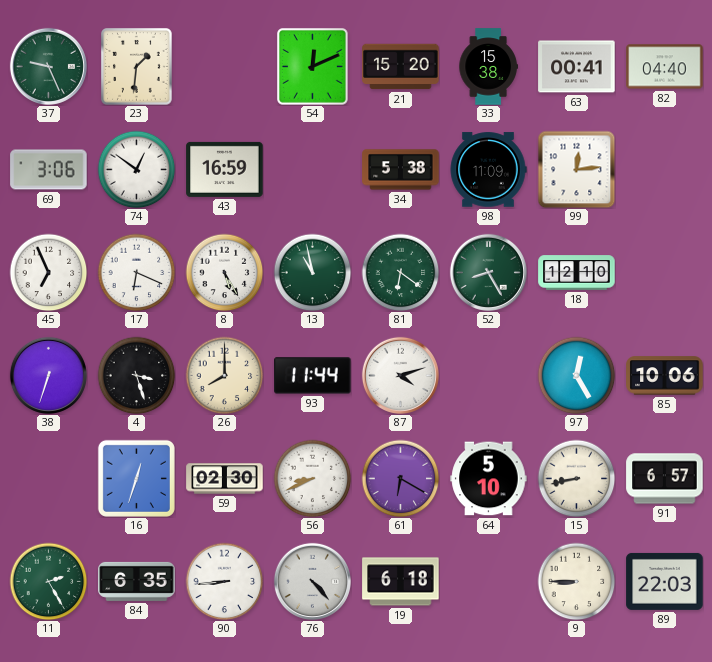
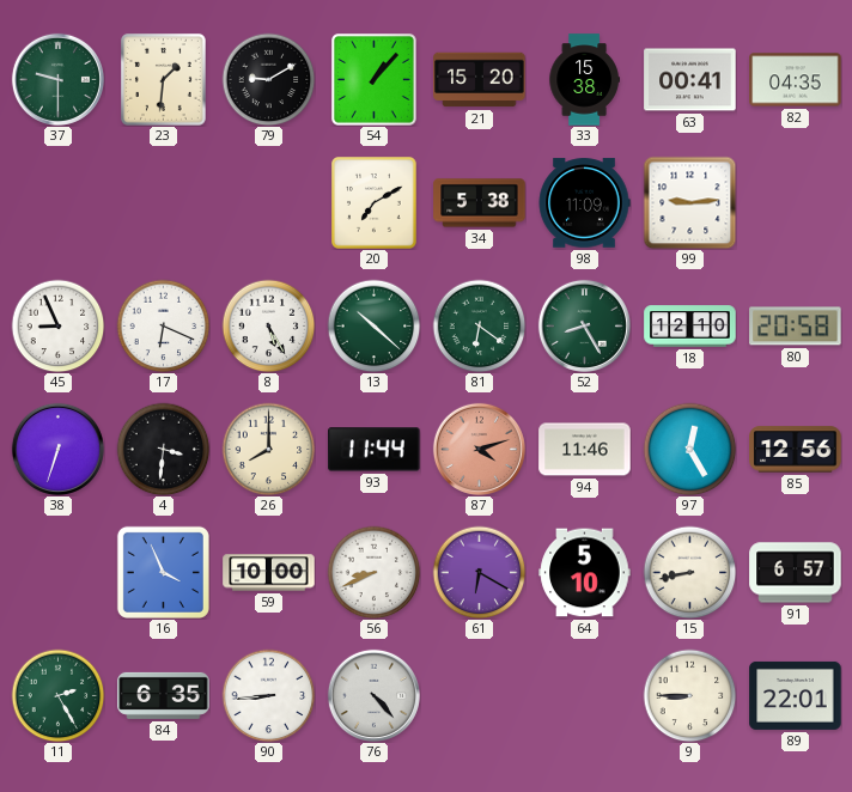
37: 9:26 -> 9:30 (57, 79)
79: none -> 9:10 (268, 79)
54: 12:11 -> 1:07 (375, 80)
82: 04:40 -> 04:35 (796, 80)
69: 3:06 -> none (49, 170)
74: 12:51 -> none (136, 169)
43: 16:59 -> none (225, 169)
20: none -> 7:10 (375, 203)
99: 12:14 -> 9:14 (689, 202)
45: 6:56 -> 8:56 (57, 325)
13: 10:58 -> 10:22 (373, 325)
80: none -> 20:58 (796, 327)
4: 3:27 -> 3:31 (163, 449)
87 dial: white -> salmon (479, 449)
94: none -> 11:46 (585, 450)
85: 10:06 -> 12:56 (796, 450)
16: 12:33 -> 3:56 (163, 572)
59: 02:30 -> 10:00 (269, 573)
19: 6:18 -> none (401, 582)
89: 22:03 -> 22:01 (796, 695)
